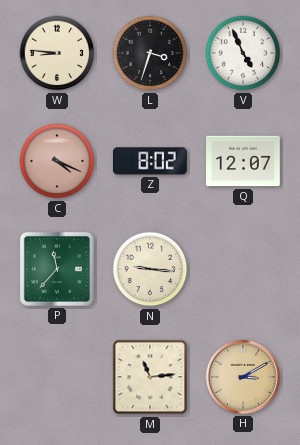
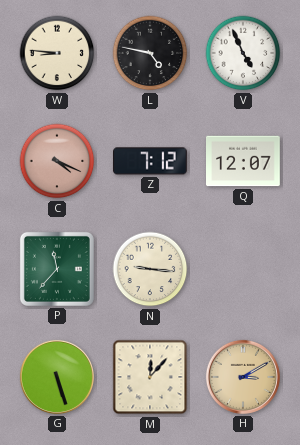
L: 3:33 -> 4:47 (150, 53)
Z: 8:02 -> 7:12 (151, 161)
G: none -> 5:27 (57, 377)
M: 11:14 -> 12:07 (150, 377)
